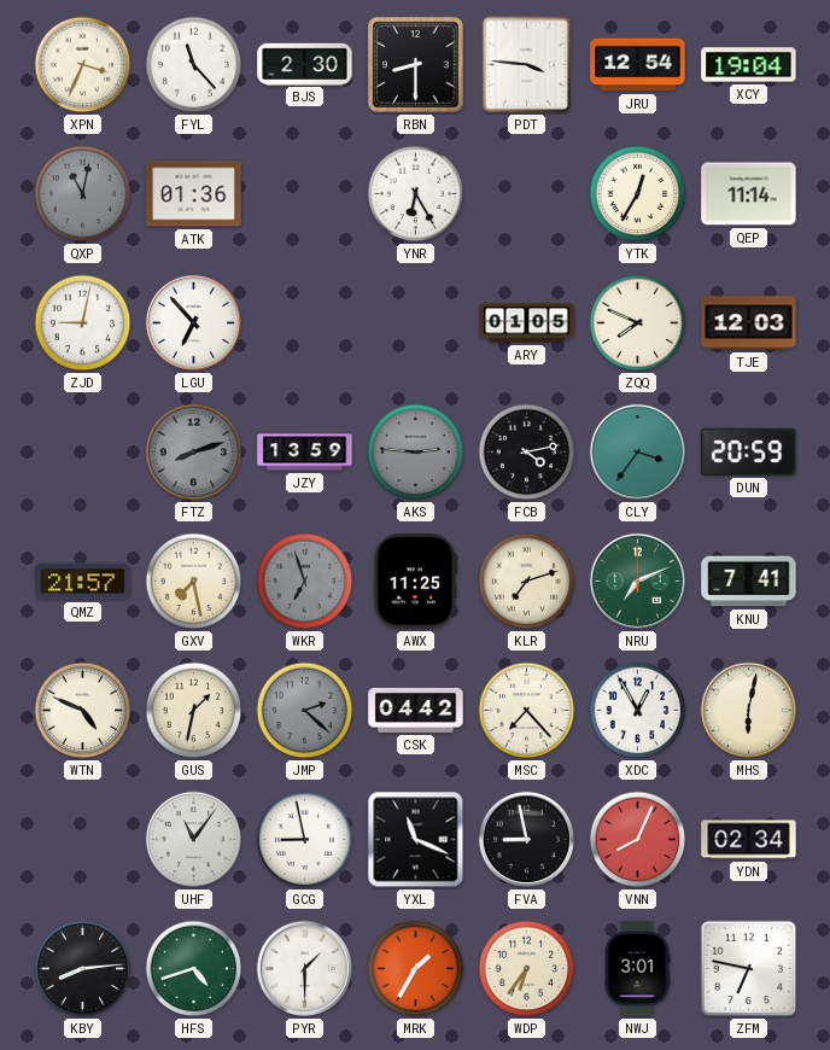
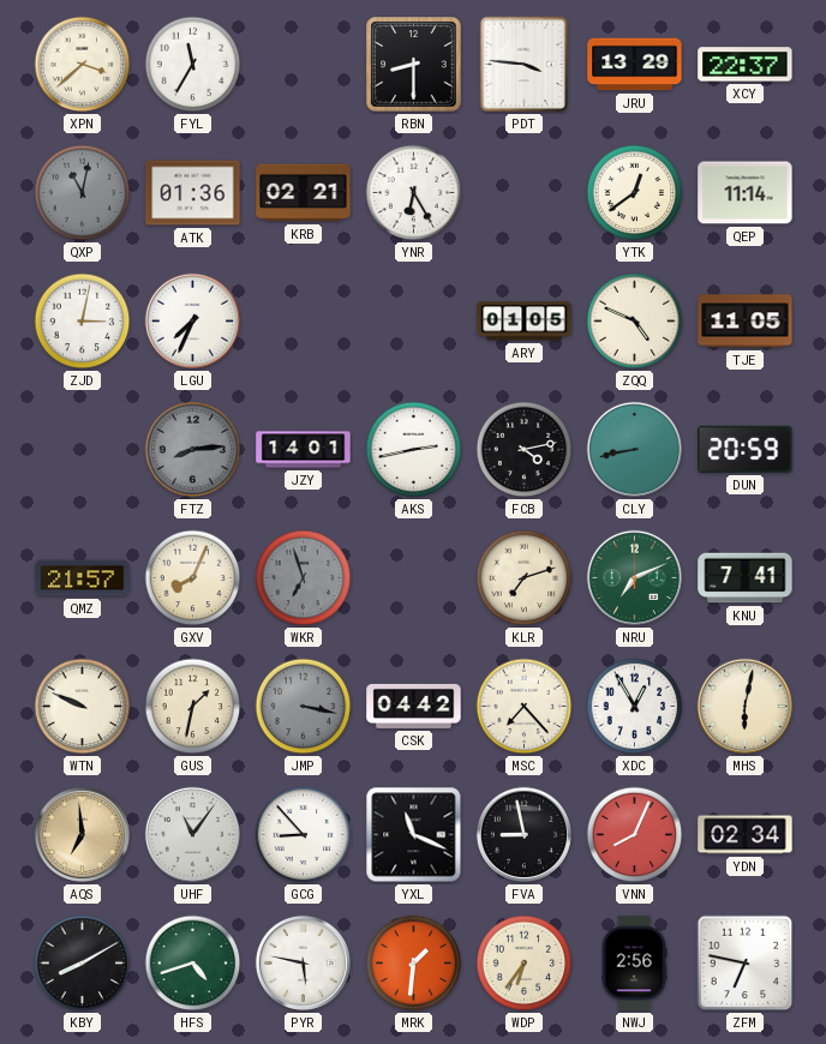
XPN: 3:34 -> 3:38 (83, 65)
FYL: 11:23 -> 11:35 (193, 65)
BJS: 2:30 -> none (305, 64)
JRU: 12:54 -> 13:29 (635, 65)
XCY: 19:04 -> 22:37 (746, 65)
KRB: none -> 02:21 (304, 193)
YTK: 12:35 -> 12:39 (635, 193)
ZJD: 9:02 -> 3:02 (83, 322)
LGU: 6:53 -> 7:34 (192, 320)
ZQQ: 7:49 -> 4:49 (635, 322)
TJE: 12:03 -> 11:05 (746, 322)
FTZ: 8:12 -> 8:14 (193, 450)
JZY: 13:59 -> 14:01 (304, 450)
AKS: 2:46 -> 2:43 (414, 450)
AKS dial: grey -> white (414, 450)
CLY: 3:36 -> 8:43 (634, 449)
GXV: 7:28 -> 8:04 (193, 578)
AWX: 11:25 -> none (416, 582)
WTN: 4:49 -> 9:49 (83, 707)
JMP: 2:22 -> 3:17 (304, 707)
AQS: none -> 6:59 (82, 834)
GCG: 8:58 -> 8:53 (304, 835)
KBY: 8:14 -> 8:10 (83, 964)
PYR: 1:30 -> 5:47 (303, 962)
MRK: 1:35 -> 1:31 (414, 964)
NWJ: 3:01 -> 2:56 (634, 964)
